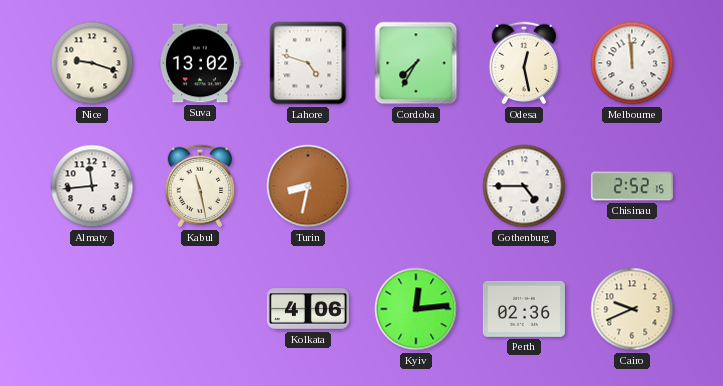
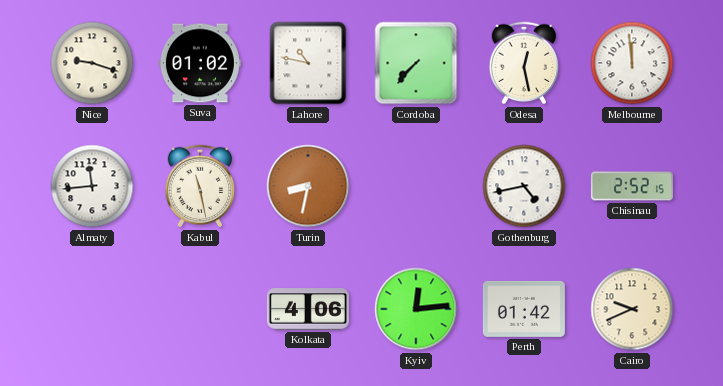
Suva: 13:02 -> 01:02 (200, 63)
Lahore: 4:48 -> 10:47 (308, 63)
Cordoba: 7:35 -> 7:37 (416, 63)
Gothenburg: 4:45 -> 4:43 (524, 186)
Perth: 02:36 -> 01:42 (524, 309)
